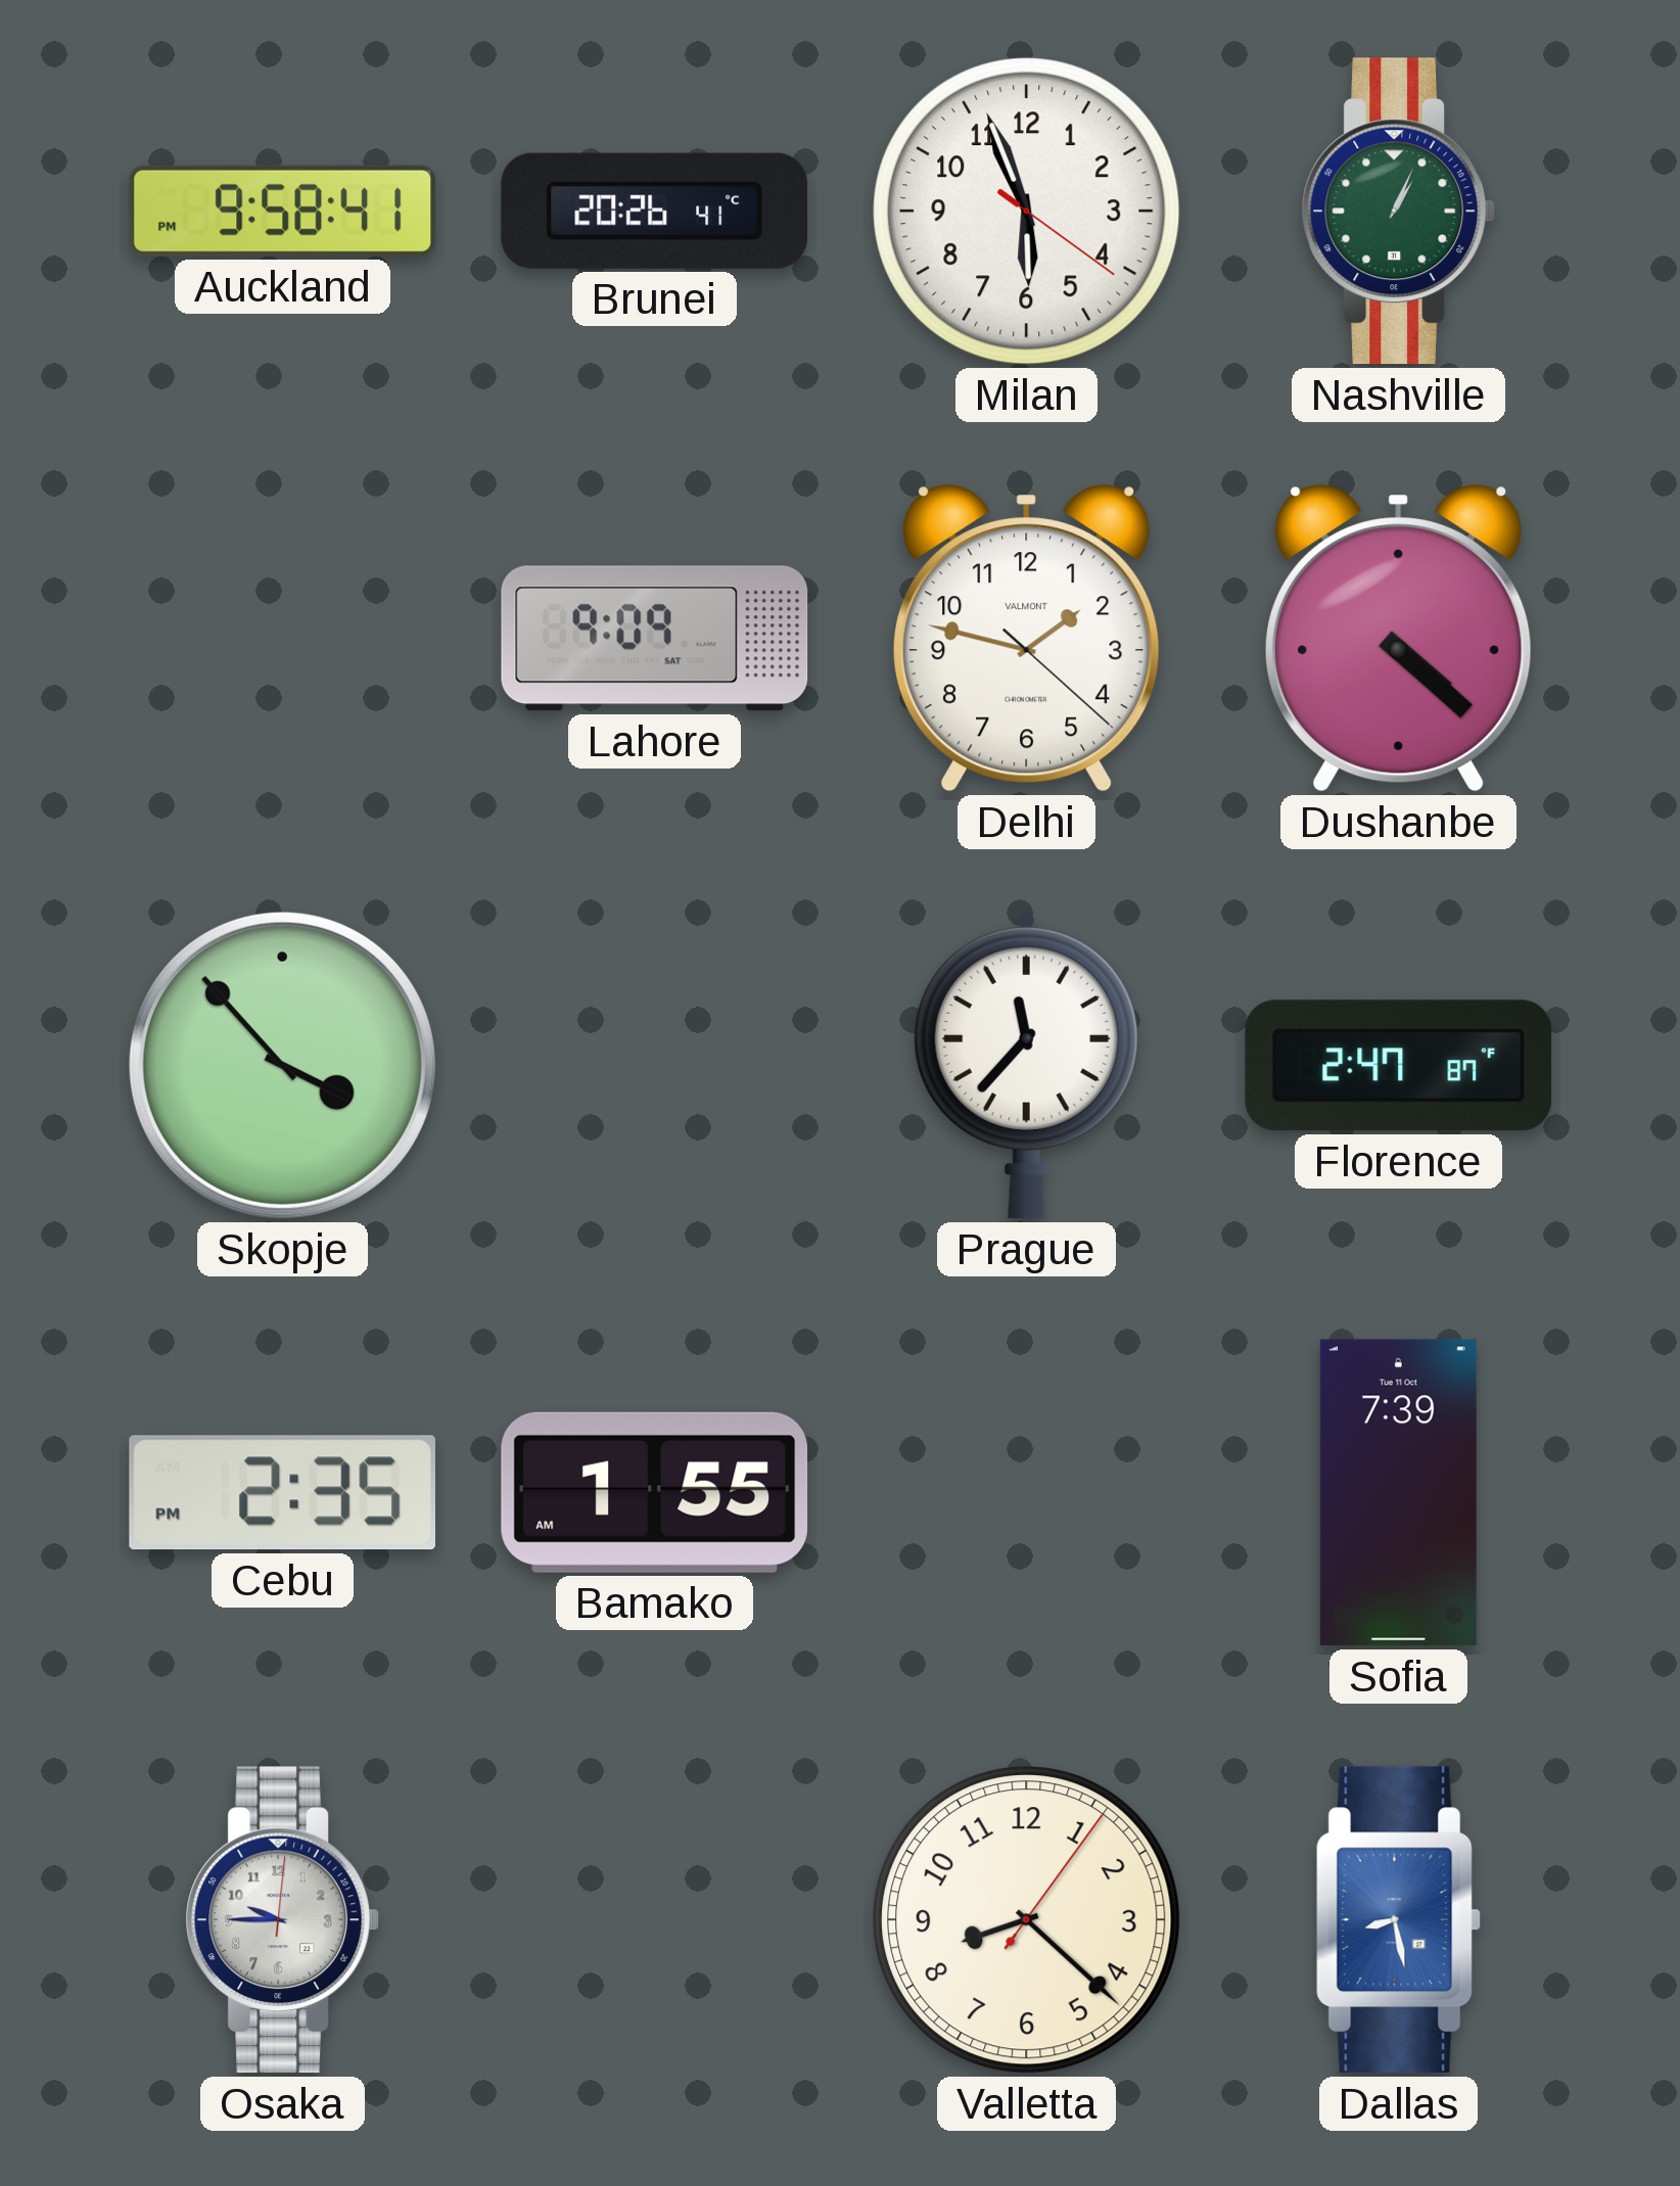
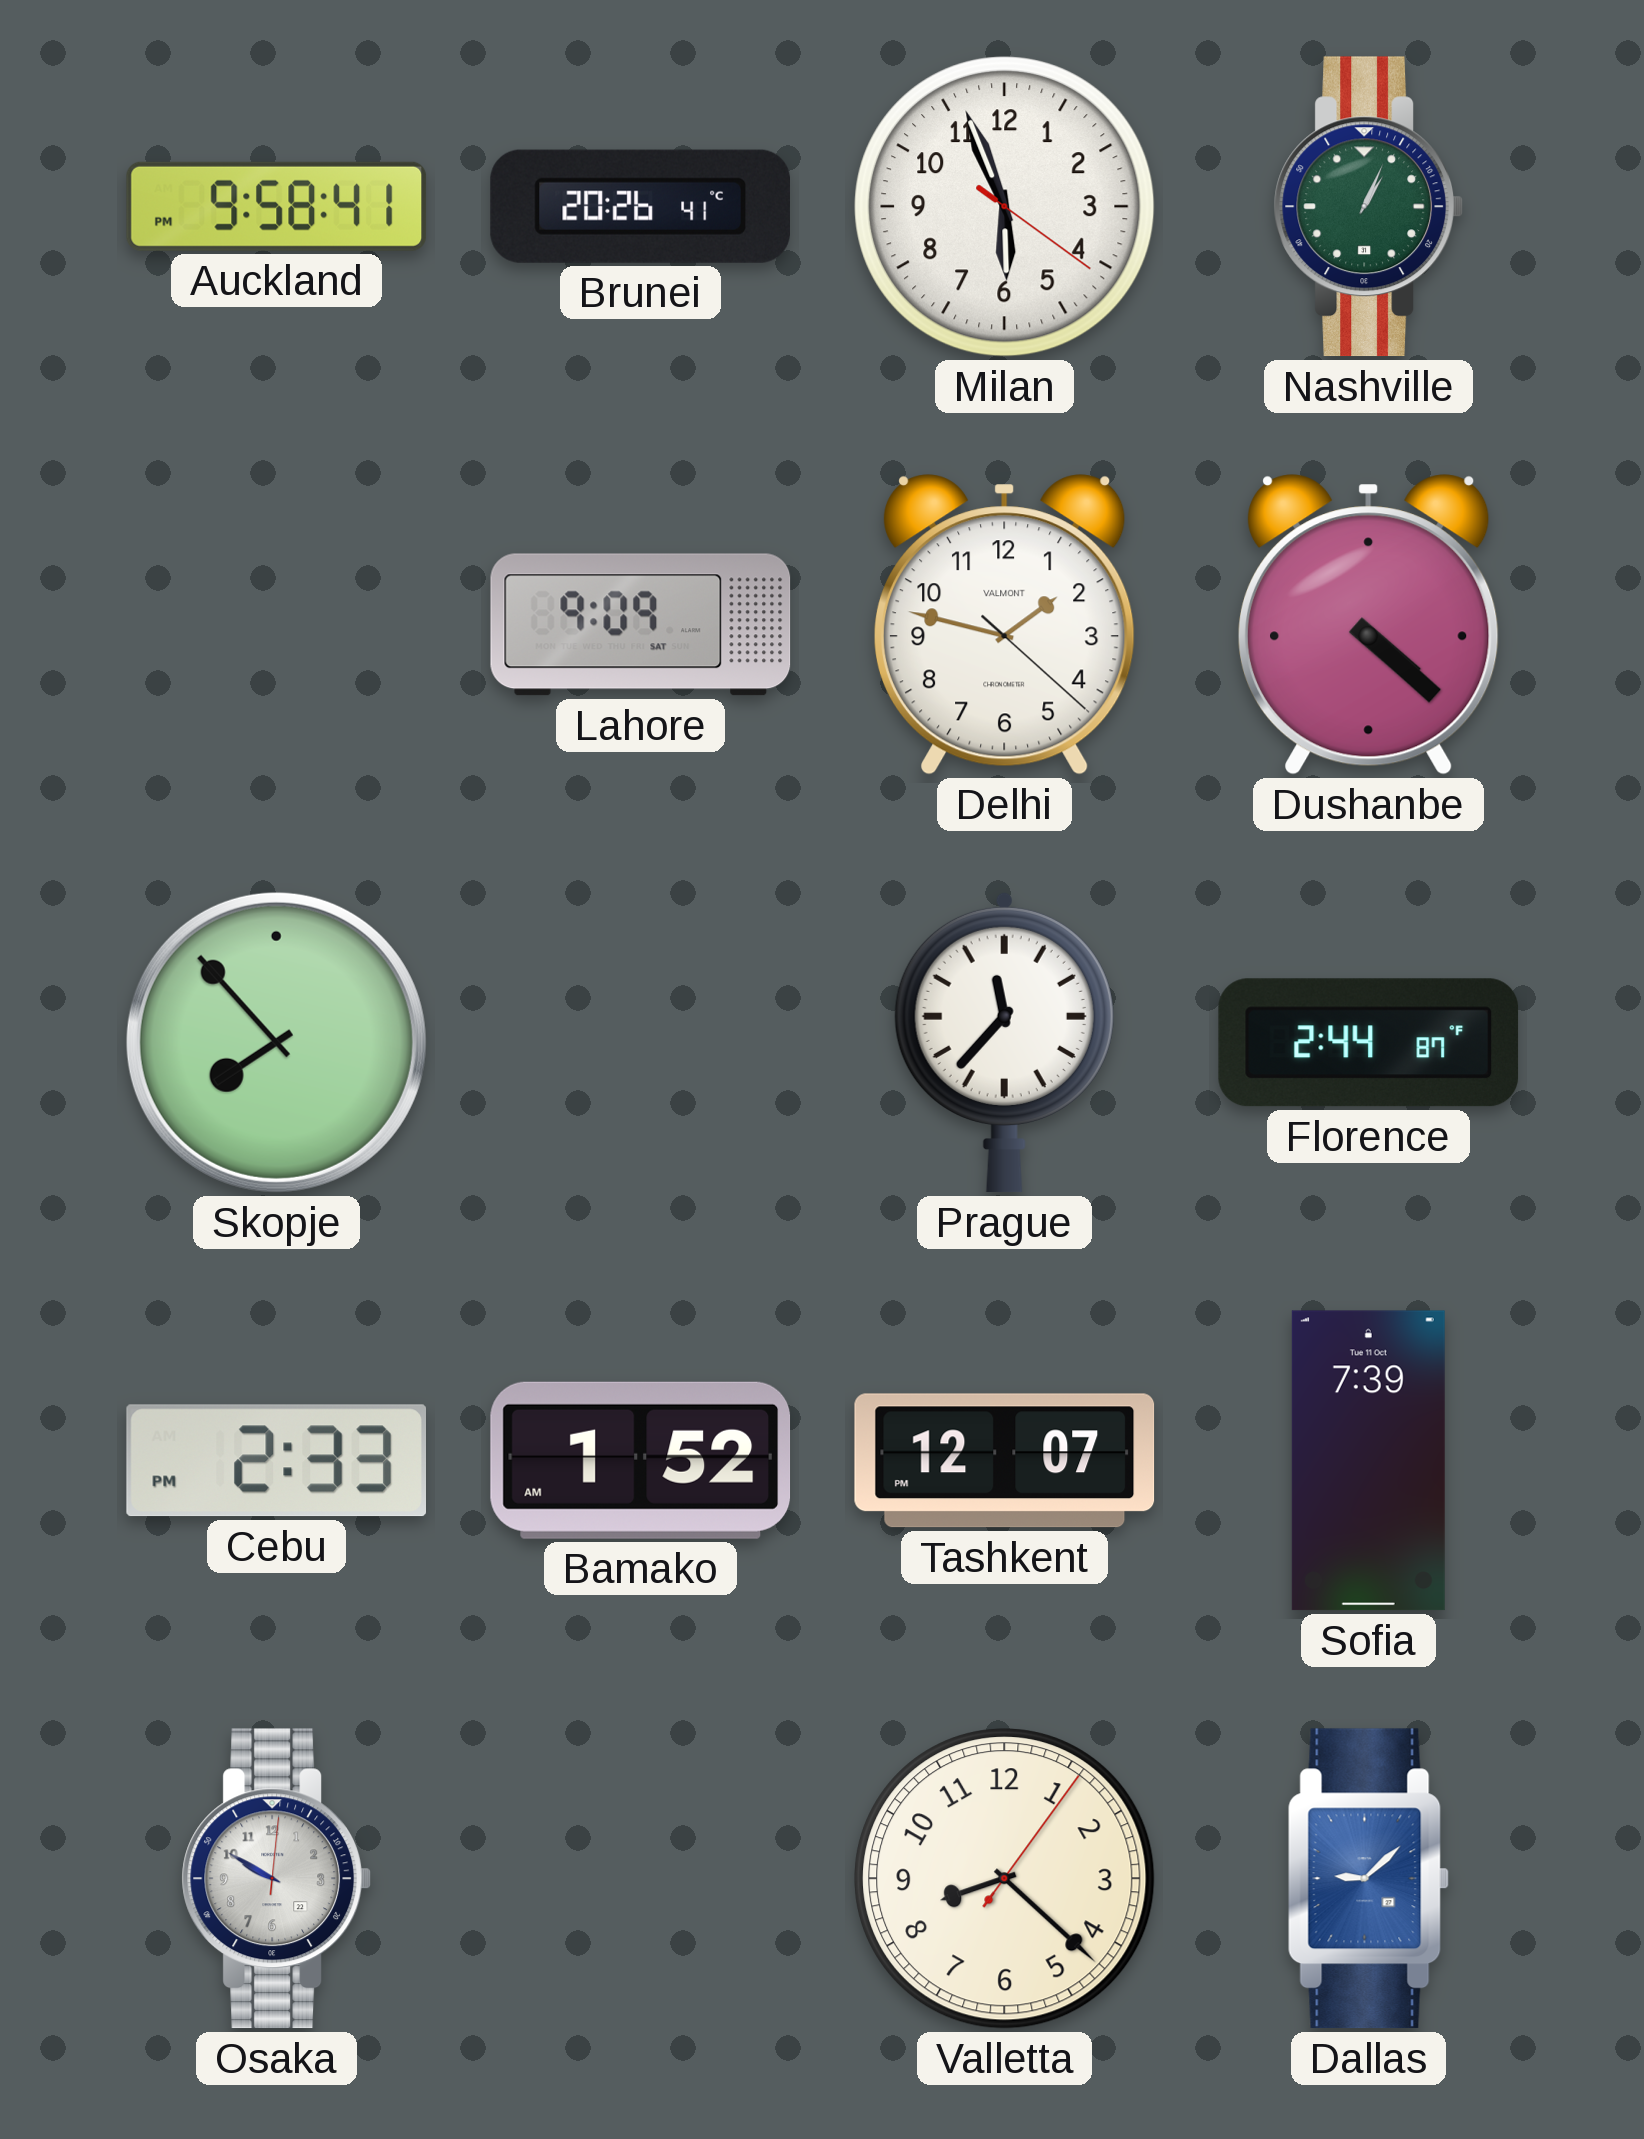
Skopje: 3:53 -> 7:53 (276, 1042)
Florence: 2:47 -> 2:44 (1369, 1043)
Cebu: 2:35 -> 2:33 (276, 1461)
Bamako: 1:55 -> 1:52 (641, 1460)
Tashkent: none -> 12:07 (1005, 1461)
Osaka: 9:45 -> 9:50 (276, 1879)
Dallas: 8:28 -> 9:08 (1368, 1879)
